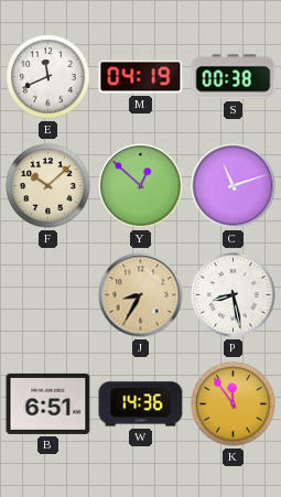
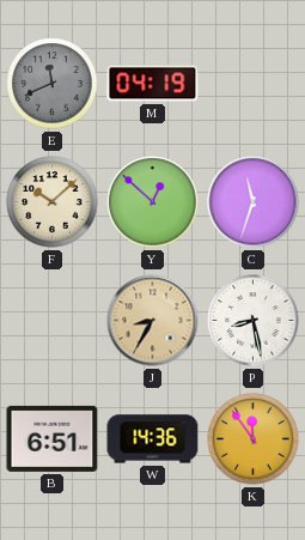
E dial: white -> grey (53, 84)
S: 00:38 -> none (234, 77)
C: 11:12 -> 11:33 (254, 202)
